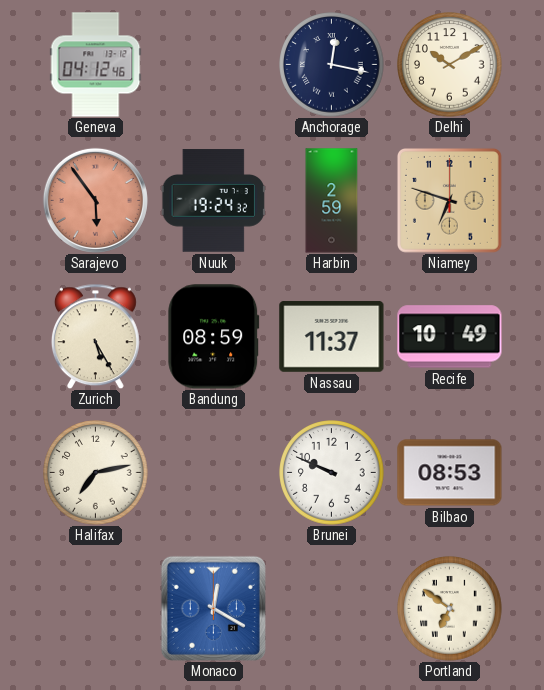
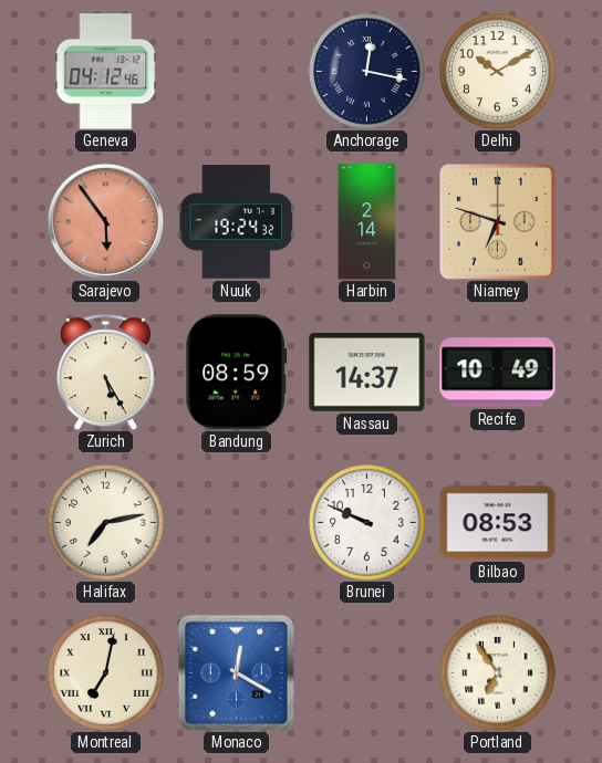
Harbin: 2:59 -> 2:14 (367, 222)
Nassau: 11:37 -> 14:37 (367, 372)
Montreal: none -> 7:02 (106, 673)
Portland: 6:51 -> 6:54 (498, 673)
